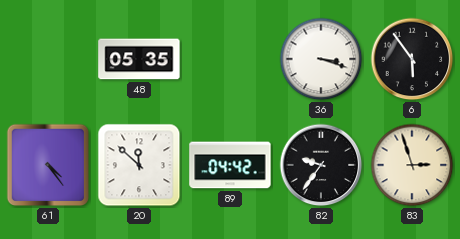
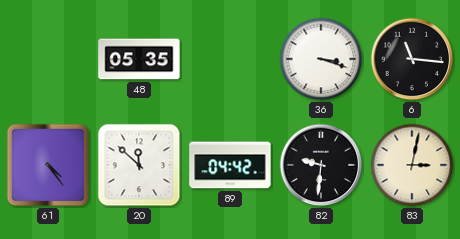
6: 5:54 -> 11:16 (412, 59)
82: 9:36 -> 9:31 (321, 165)
83: 2:57 -> 3:02 (412, 165)
